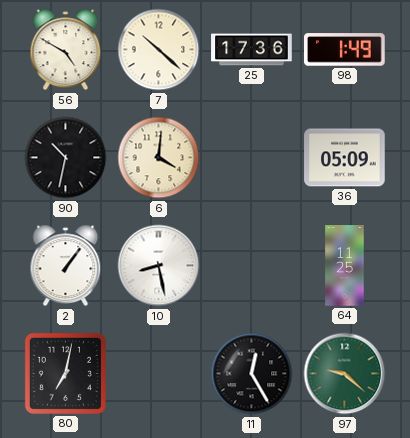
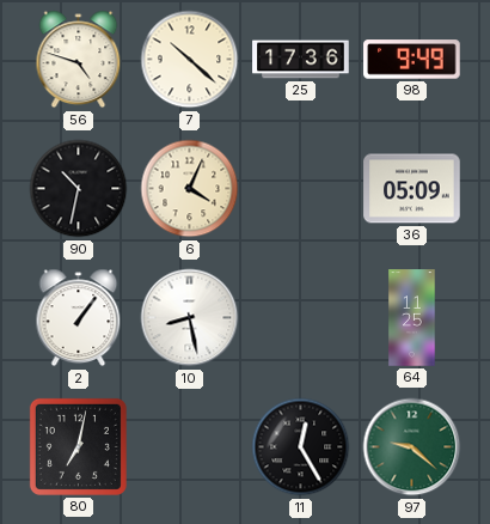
56: 4:50 -> 4:48 (79, 60)
98: 1:49 -> 9:49 (412, 60)
6: 4:01 -> 4:04 (190, 189)
